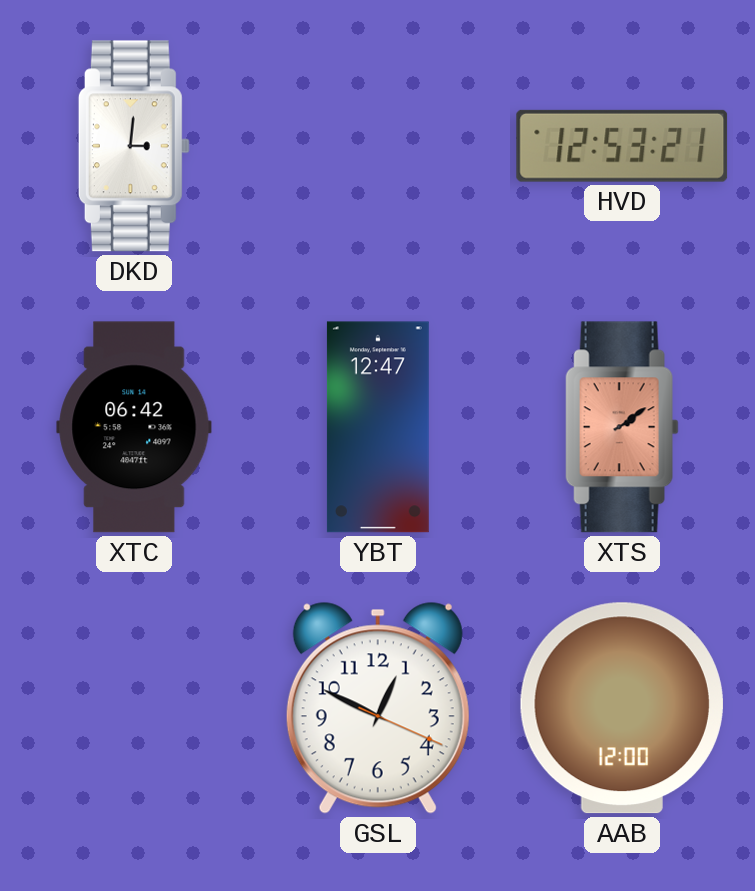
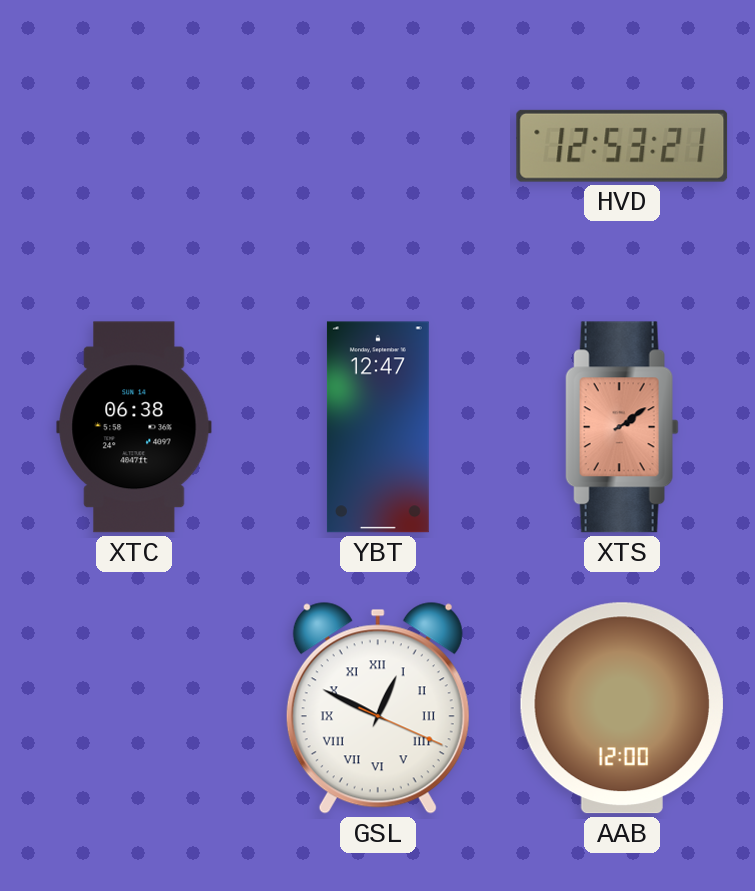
DKD: 3:01 -> none (134, 146)
XTC: 06:42 -> 06:38 (134, 427)
GSL numerals: Arabic -> Roman (378, 708)
